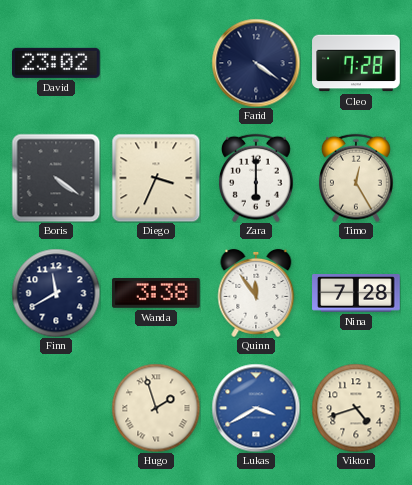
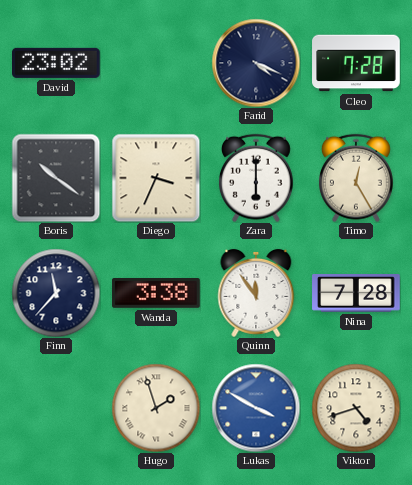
Farid: 4:21 -> 4:19 (256, 63)
Boris: 4:21 -> 10:21 (56, 178)
Finn: 11:40 -> 11:37 (56, 293)
Lukas: 3:40 -> 3:50 (256, 408)
